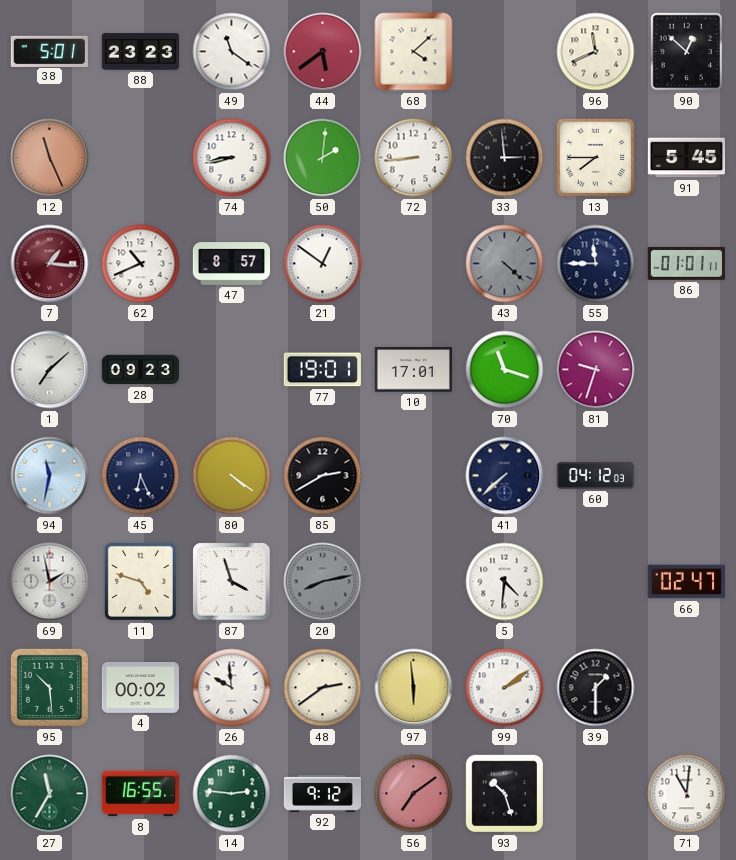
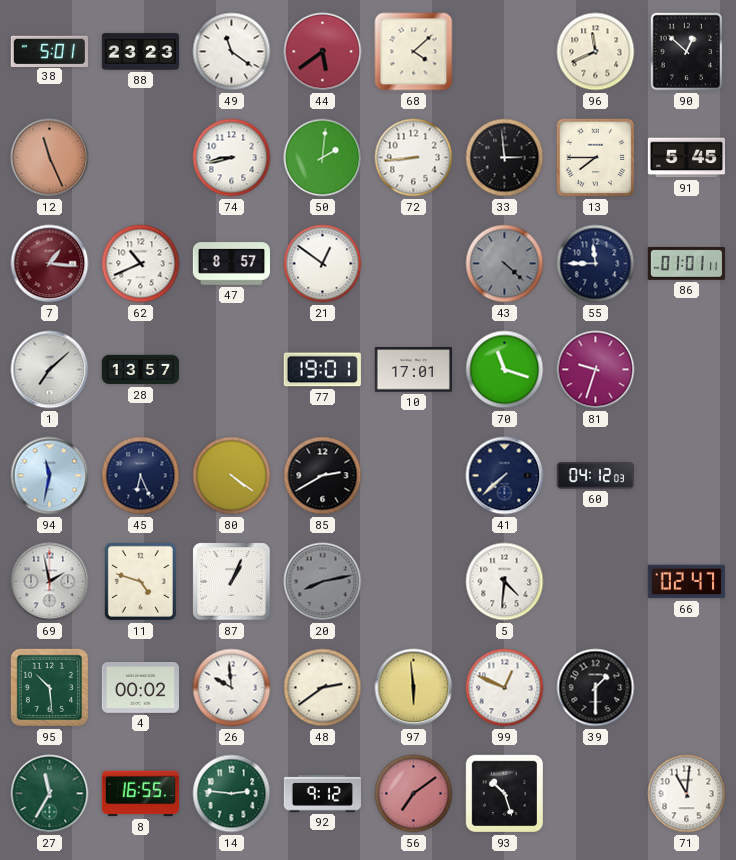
28: 09:23 -> 13:57 (140, 370)
87: 3:57 -> 1:04 (232, 582)
99: 2:09 -> 12:49 (505, 688)
